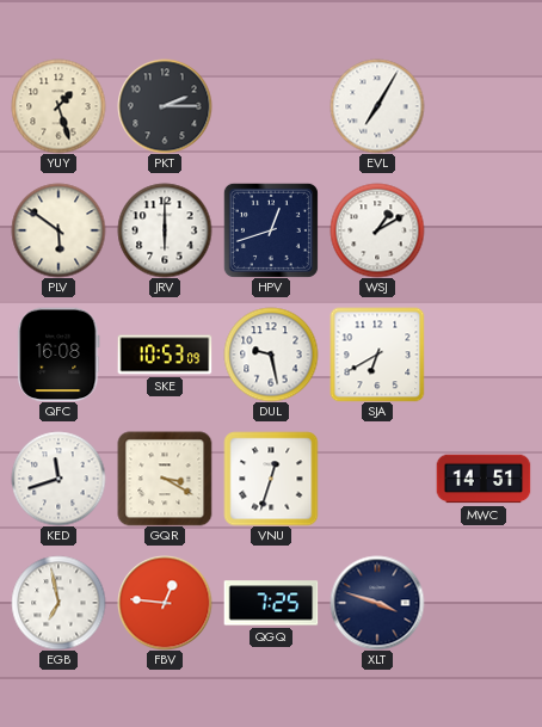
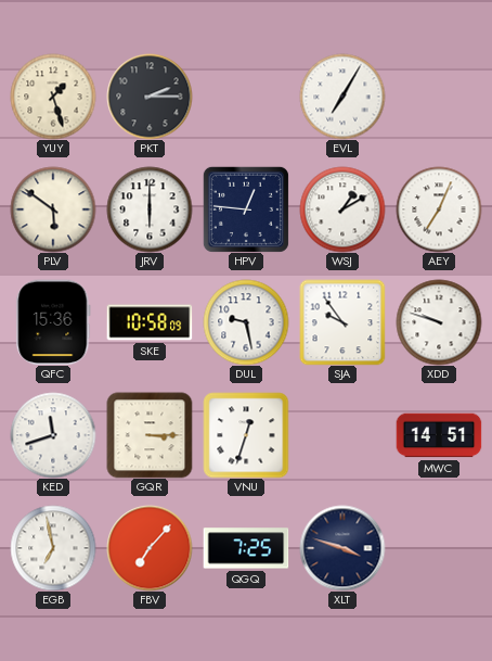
HPV: 12:42 -> 12:46 (246, 209)
AEY: none -> 7:04 (439, 209)
QFC: 16:08 -> 15:36 (53, 322)
SKE: 10:53 -> 10:58 (150, 322)
SJA: 6:40 -> 9:54 (342, 322)
XDD: none -> 9:48 (439, 322)
GQR: 3:20 -> 3:15 (150, 435)
FBV: 12:46 -> 7:07 (150, 548)
